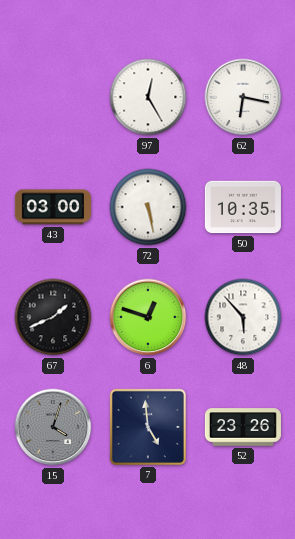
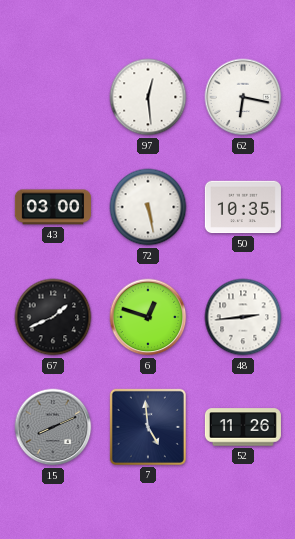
97: 12:25 -> 12:29 (148, 97)
48: 5:53 -> 2:44 (243, 317)
15: 4:03 -> 8:11 (53, 427)
52: 23:26 -> 11:26 (243, 427)
